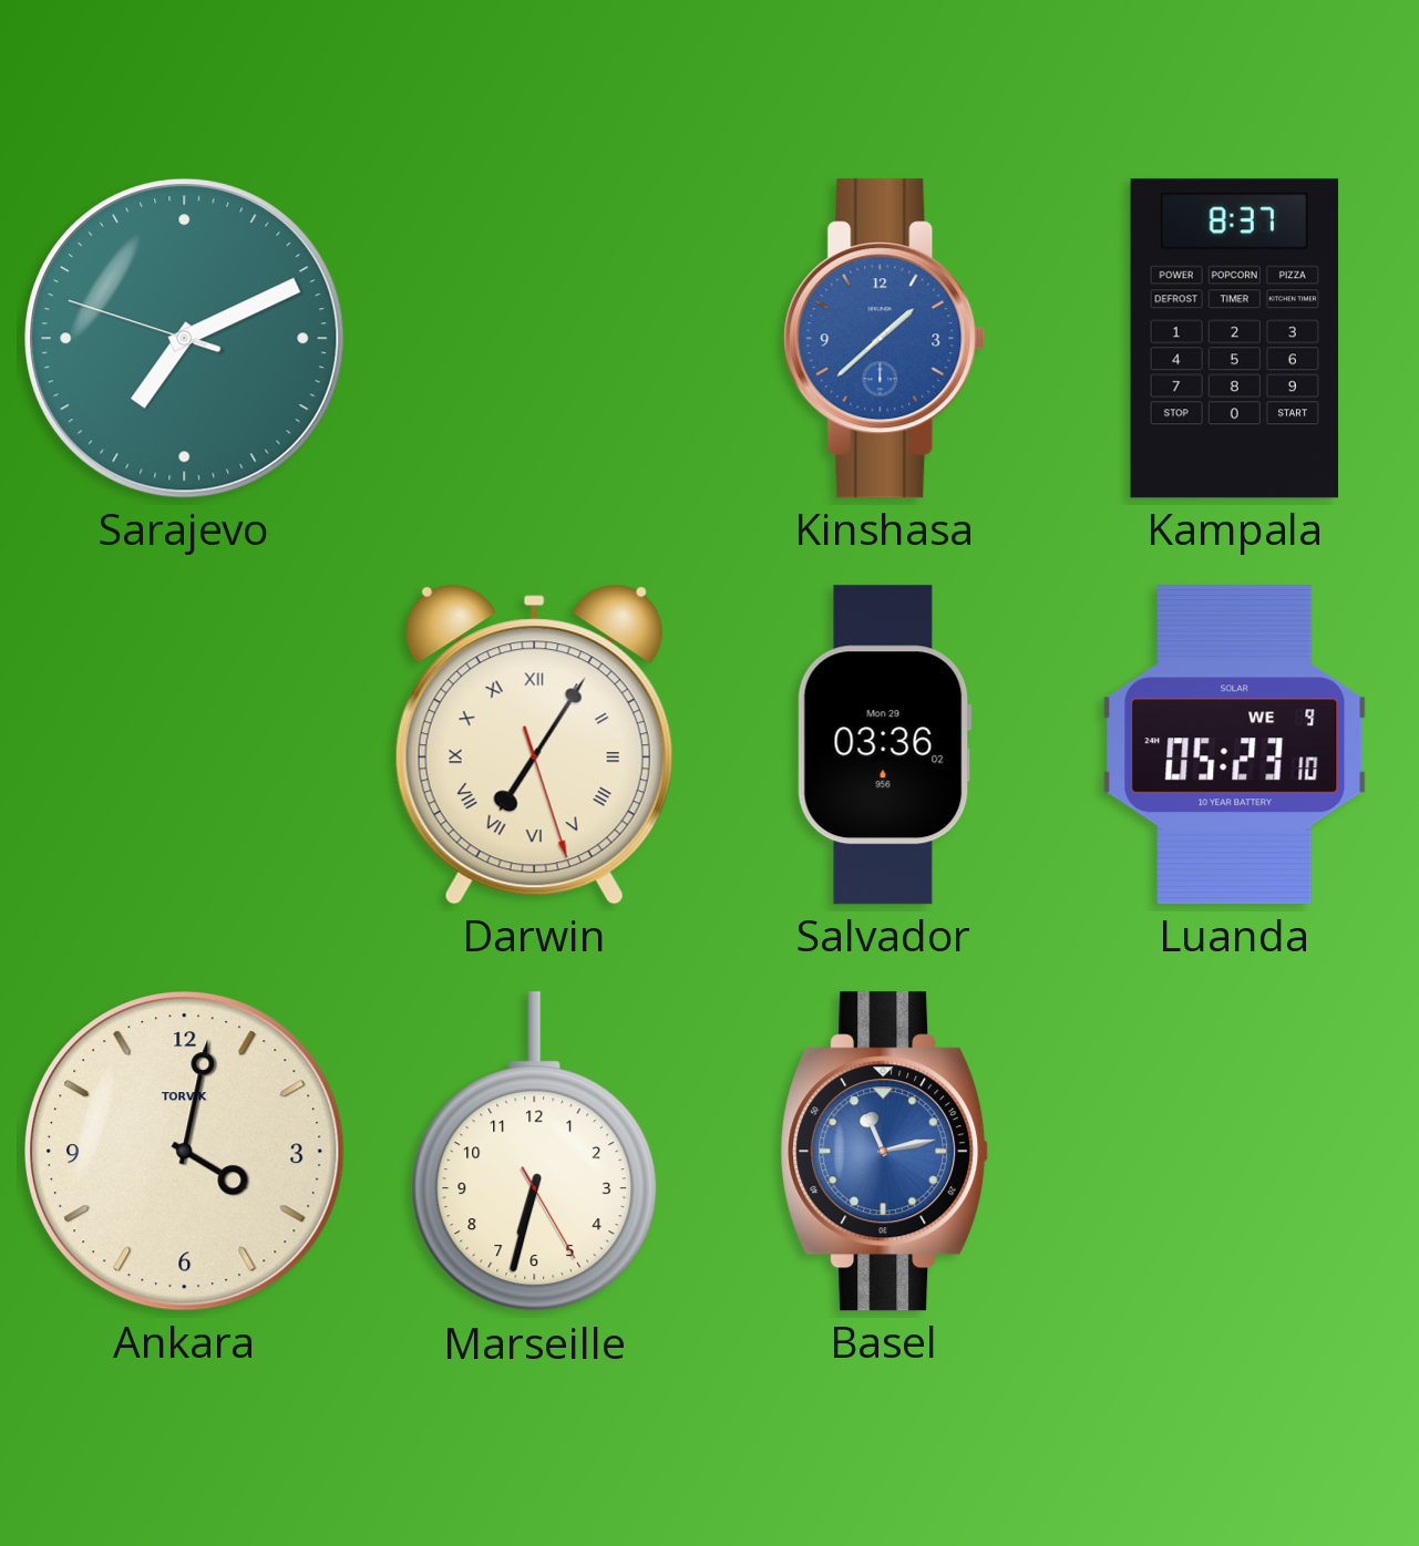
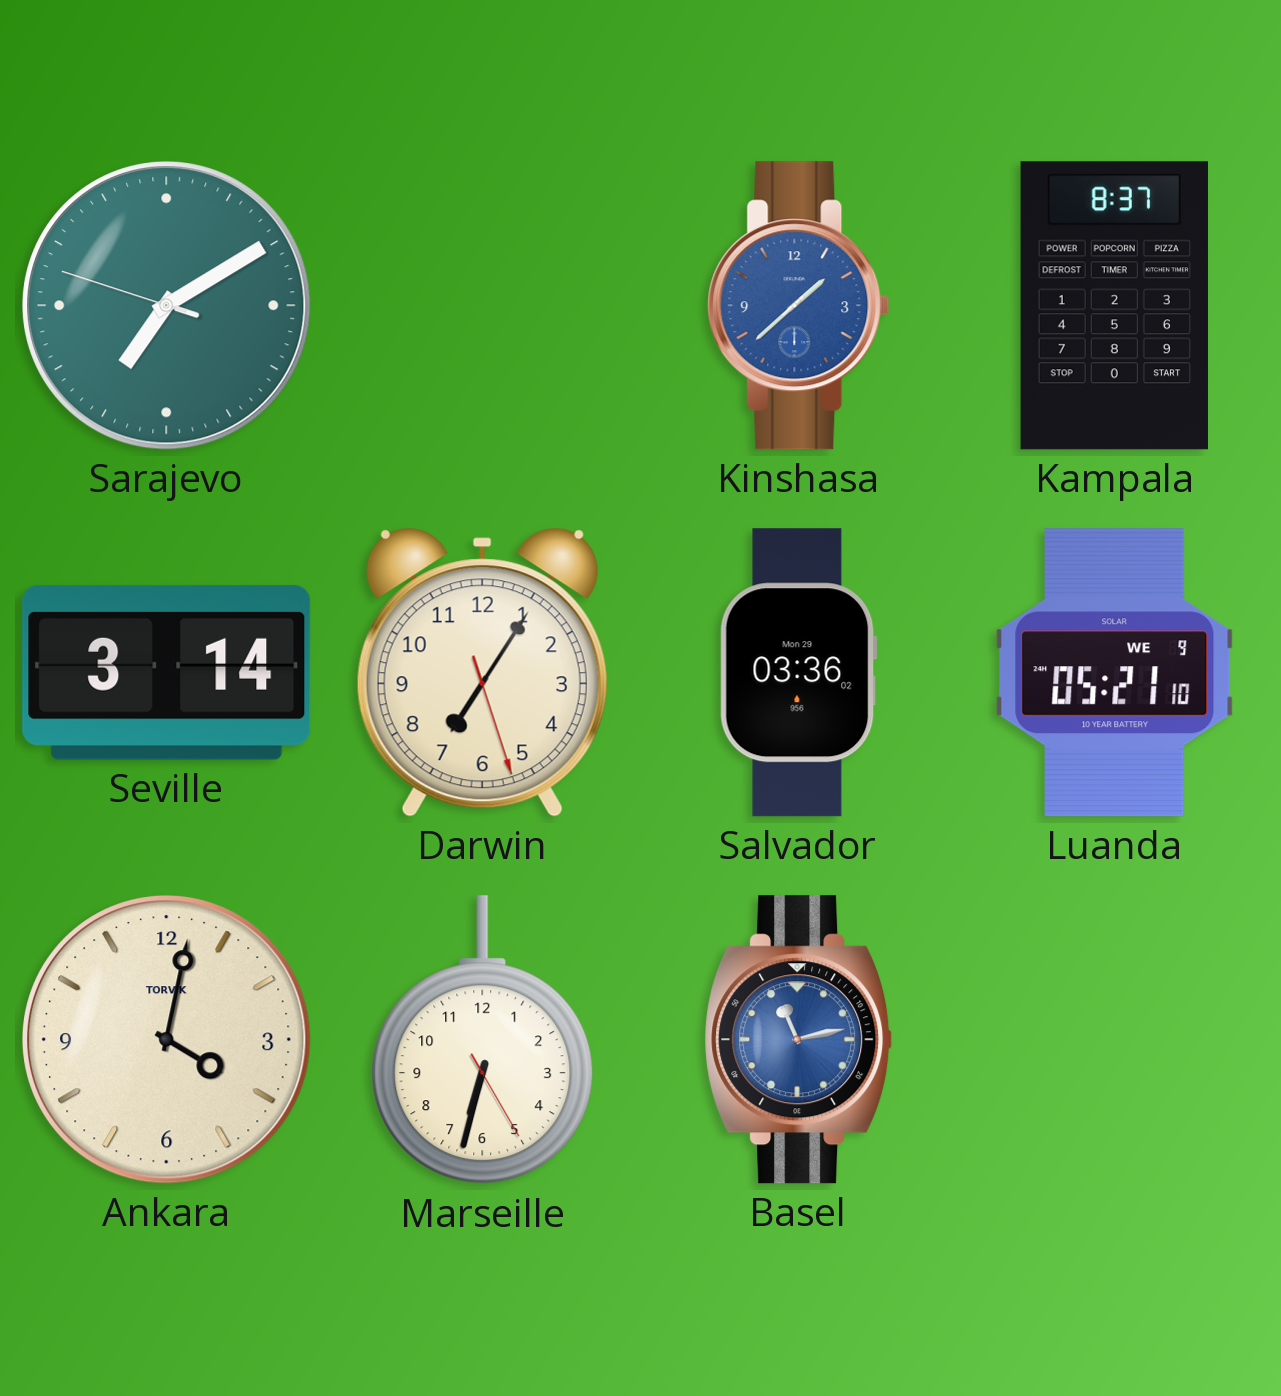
Sarajevo: 7:10 -> 7:09 (167, 306)
Seville: none -> 3:14 (167, 672)
Darwin numerals: Roman -> Arabic (482, 672)
Luanda: 05:23 -> 05:21 (1115, 673)
